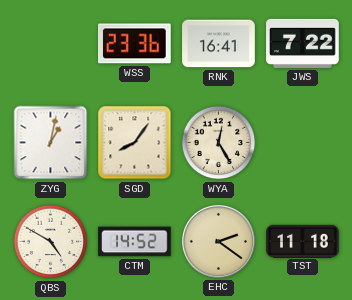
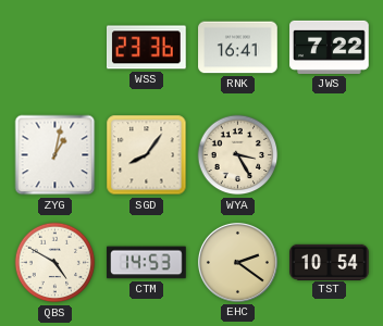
WYA: 12:25 -> 3:25 (238, 155)
CTM: 14:52 -> 14:53 (147, 263)
TST: 11:18 -> 10:54 (330, 262)
